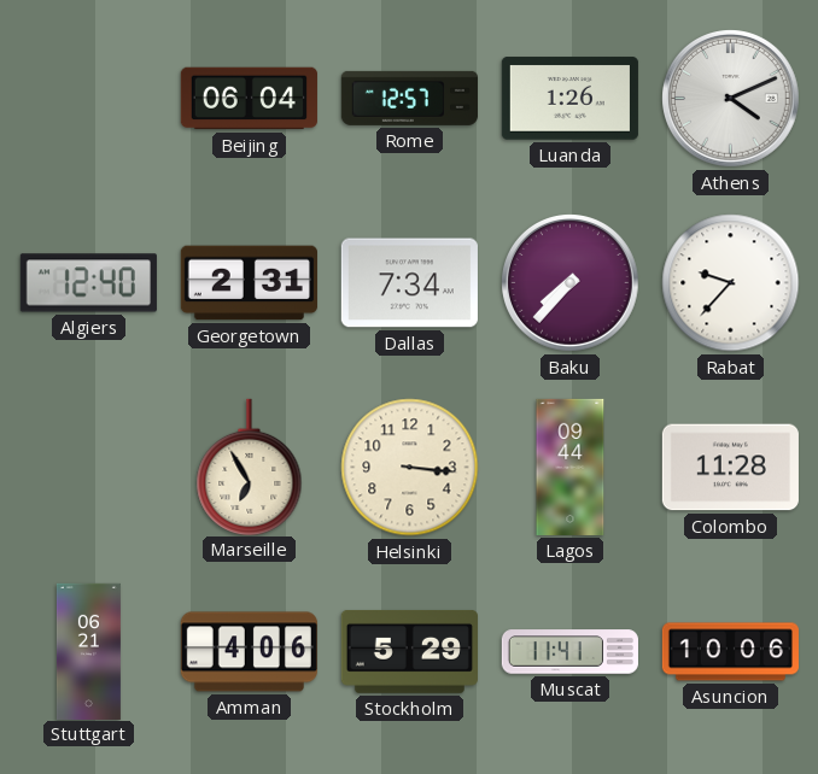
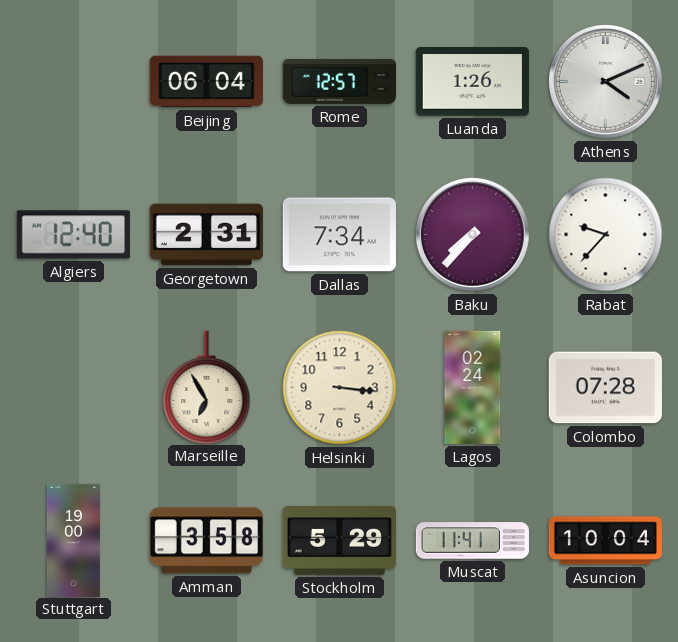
Lagos: 09:44 -> 02:24 (473, 387)
Colombo: 11:28 -> 07:28 (605, 388)
Stuttgart: 06:21 -> 19:00 (73, 540)
Amman: 4:06 -> 3:58 (206, 541)
Asuncion: 10:06 -> 10:04 (605, 541)
